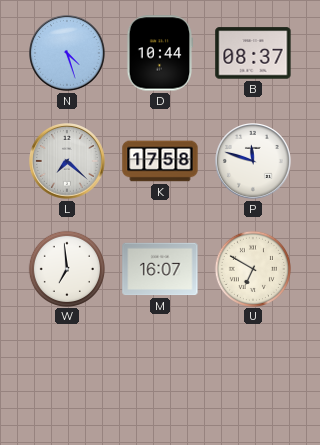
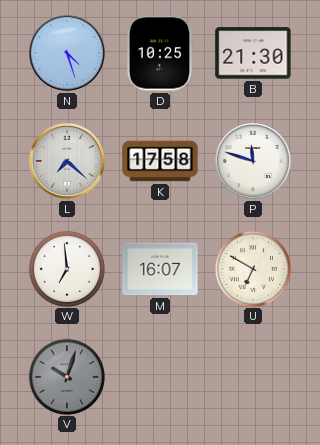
D: 10:44 -> 10:25 (160, 53)
B: 08:37 -> 21:30 (253, 53)
V: none -> 10:03 (66, 376)
